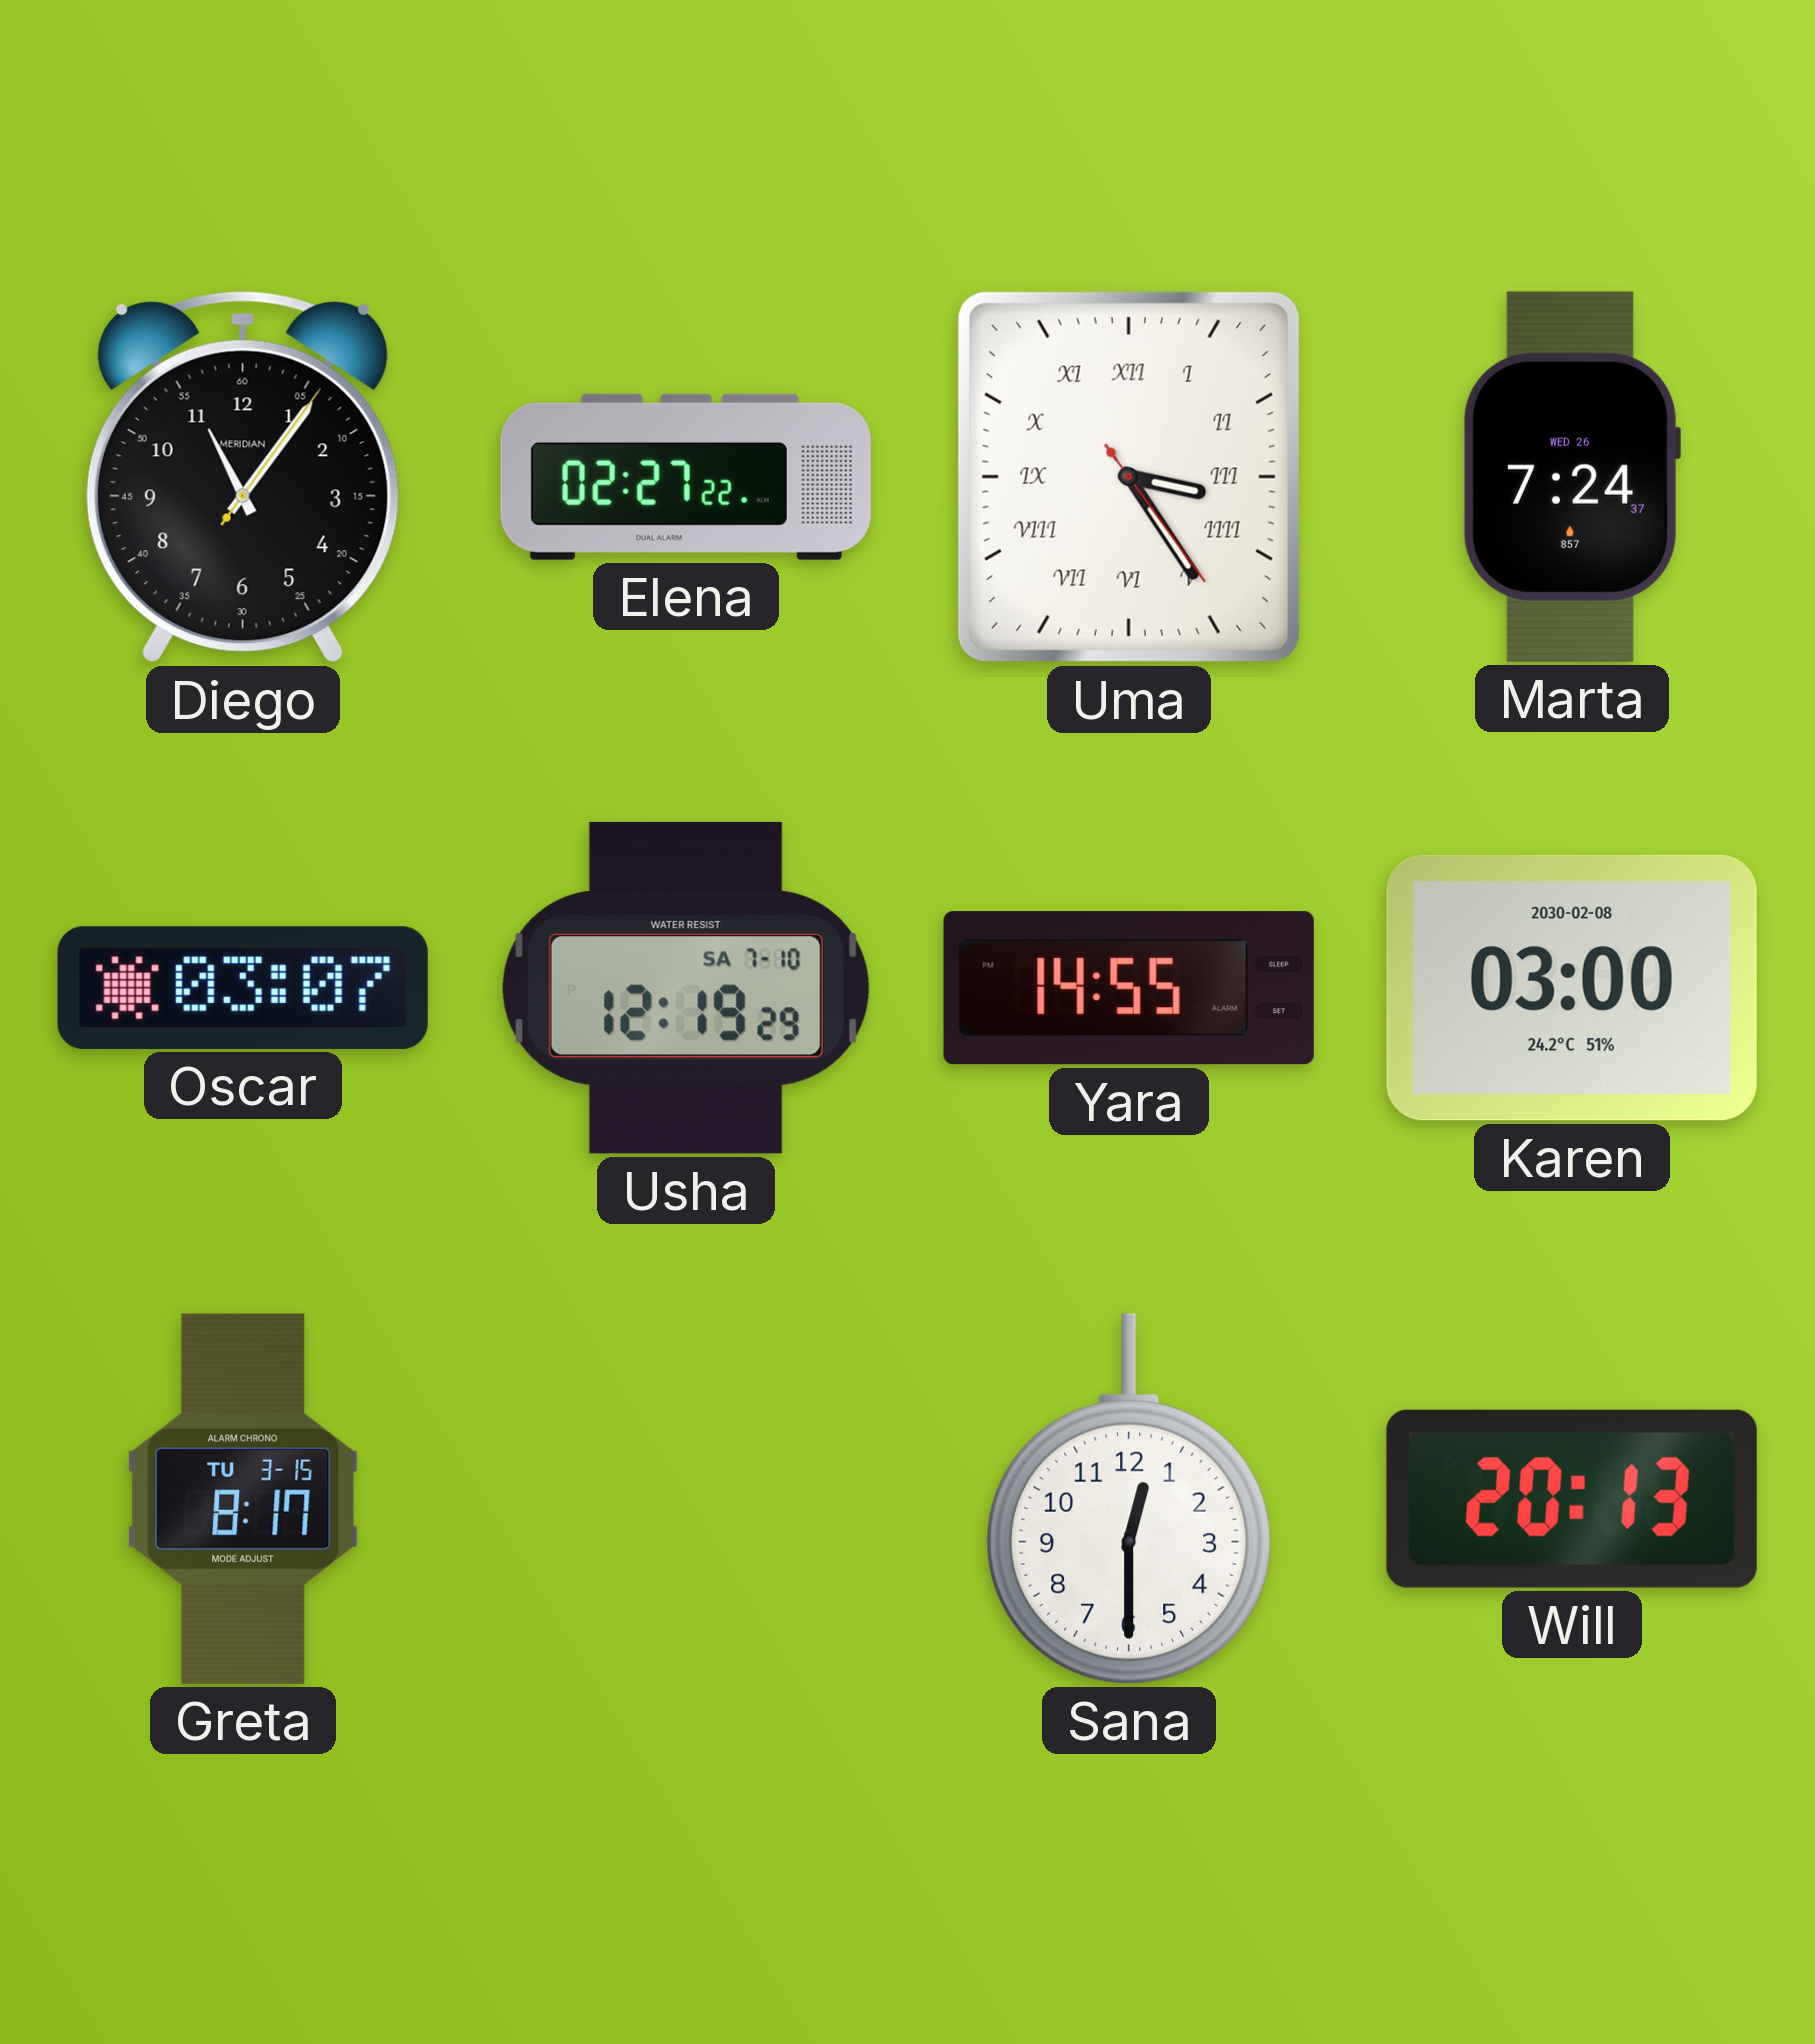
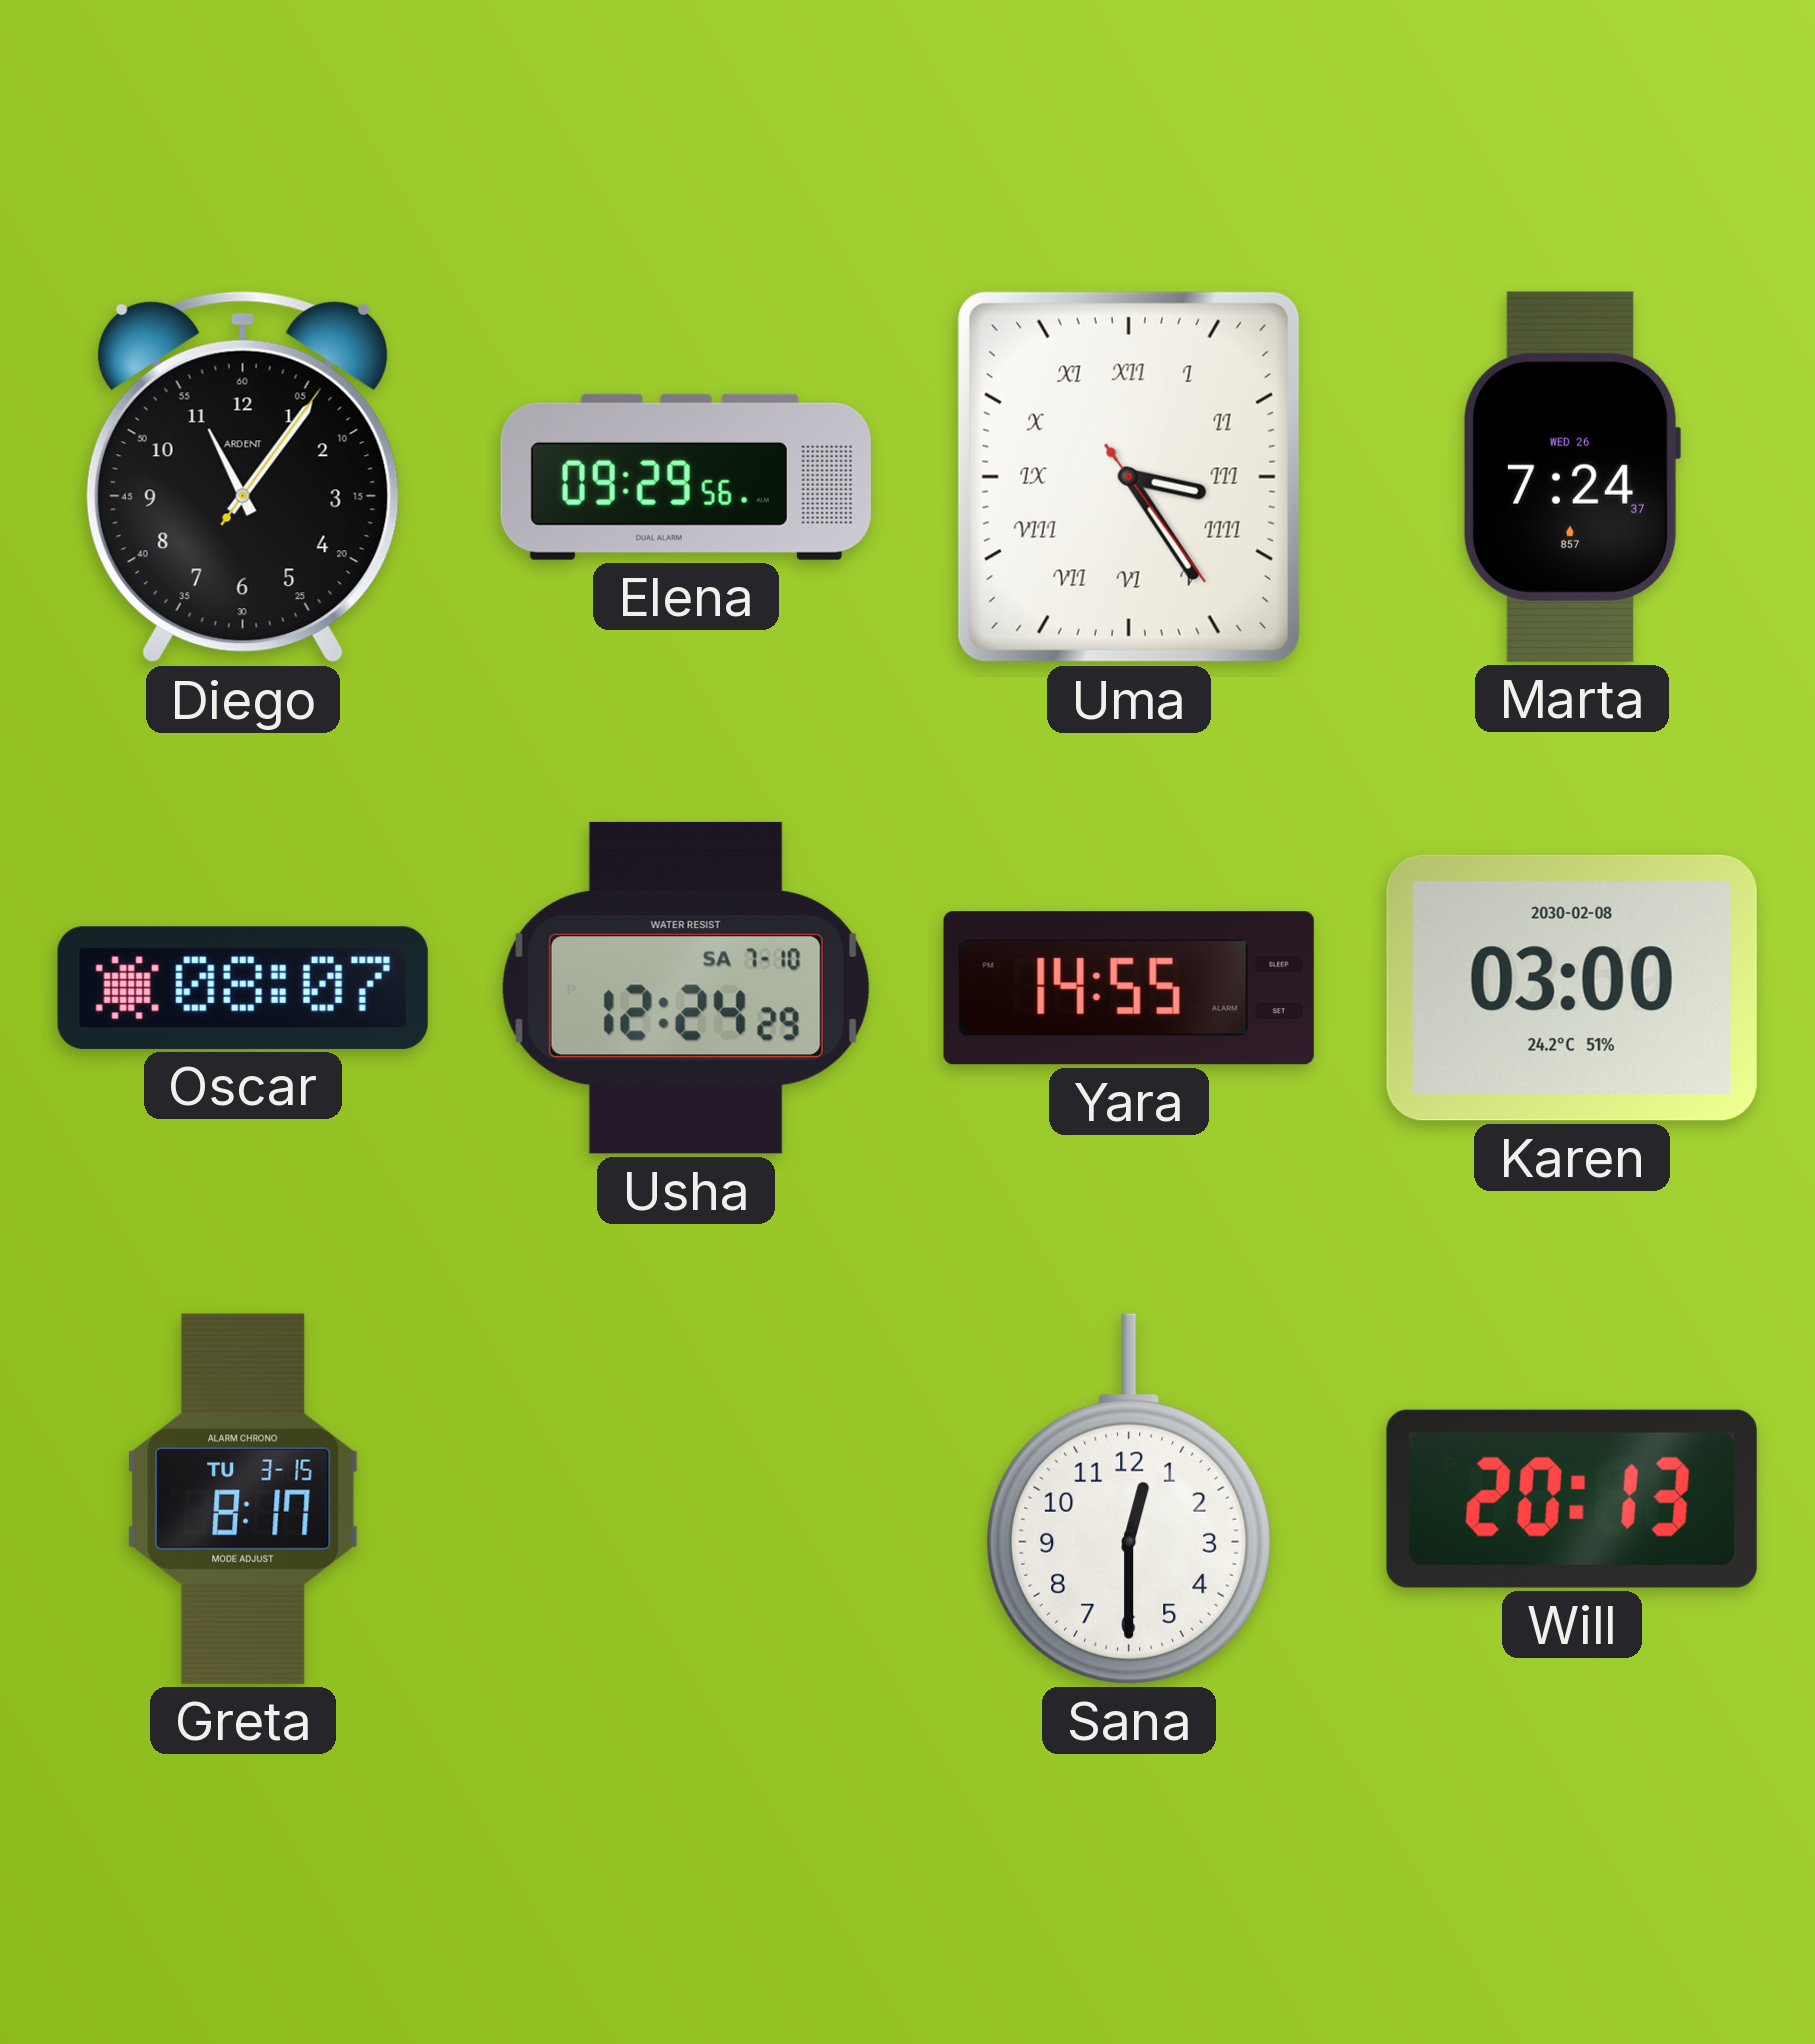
Diego brand: MERIDIAN -> ARDENT (243, 477)
Elena: 02:27 -> 09:29 (686, 477)
Oscar: 03:07 -> 08:07 (243, 988)
Usha: 12:19 -> 12:24 (686, 988)
